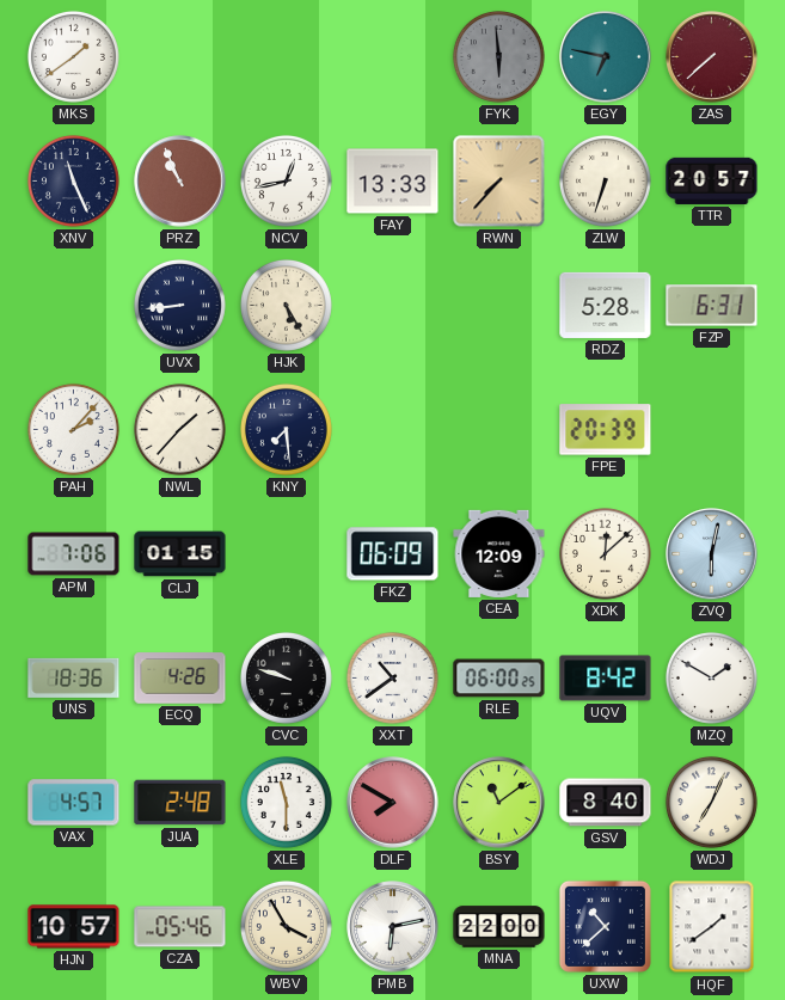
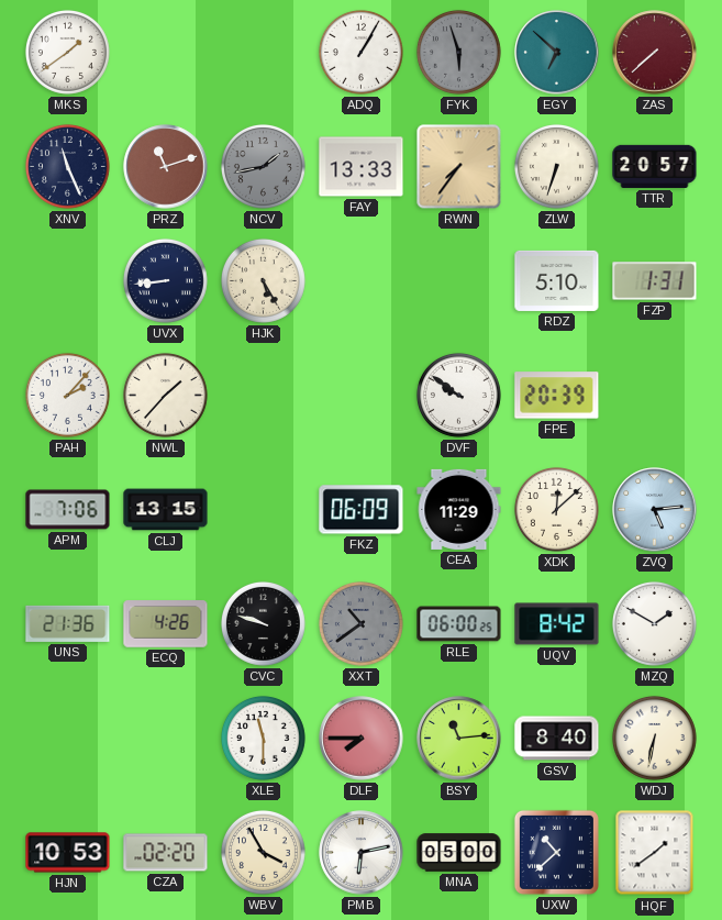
ADQ: none -> 1:05 (360, 52)
FYK: 5:59 -> 5:57 (458, 52)
EGY: 6:47 -> 6:52 (557, 53)
PRZ: 10:56 -> 11:12 (166, 167)
NCV: 12:43 -> 1:43 (263, 166)
NCV dial: white -> grey (263, 166)
RWN: 7:37 -> 7:36 (459, 167)
RDZ: 5:28 -> 5:10 (557, 280)
FZP: 6:31 -> 1:31 (655, 281)
KNY: 7:29 -> none (286, 429)
DVF: none -> 9:51 (458, 395)
CLJ: 01:15 -> 13:15 (166, 510)
CEA: 12:09 -> 11:29 (459, 509)
ZVQ: 6:02 -> 5:14 (655, 510)
UNS: 18:36 -> 21:36 (68, 623)
XXT dial: white -> grey (360, 623)
VAX: 4:57 -> none (74, 803)
JUA: 2:48 -> none (180, 803)
DLF: 7:50 -> 7:45 (362, 739)
BSY: 11:09 -> 11:14 (459, 739)
WDJ: 7:04 -> 6:32 (654, 738)
HJN: 10:57 -> 10:53 (68, 853)
CZA: 05:46 -> 02:20 (166, 853)
MNA: 22:00 -> 05:00 (459, 853)
